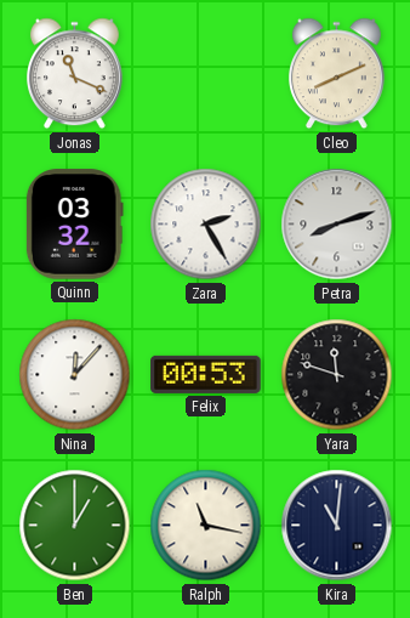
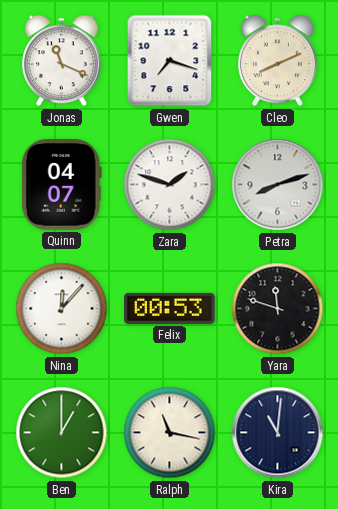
Gwen: none -> 7:18 (170, 61)
Quinn: 03:32 -> 04:07 (61, 185)
Zara: 2:25 -> 1:48 (170, 185)
